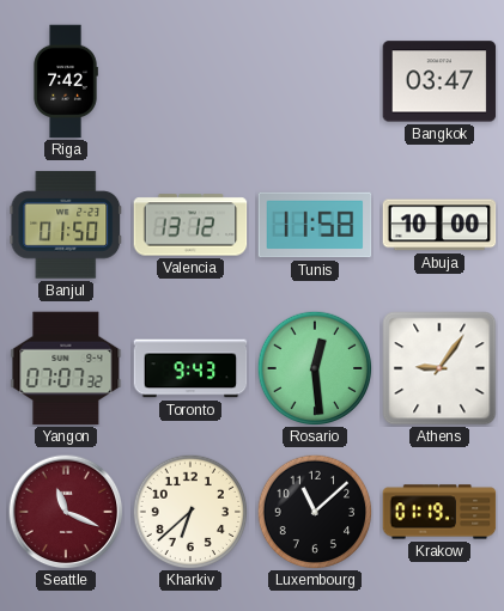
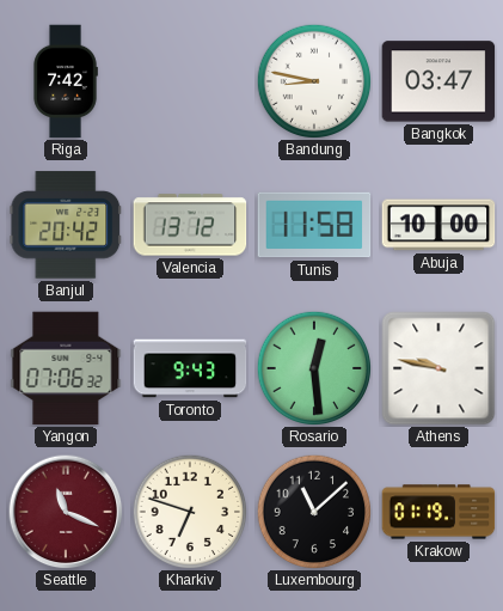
Bandung: none -> 8:47 (314, 81)
Banjul: 01:50 -> 20:42 (66, 225)
Yangon: 07:07 -> 07:06 (66, 368)
Athens: 9:06 -> 9:47 (438, 368)
Kharkiv: 6:38 -> 6:48 (190, 512)
